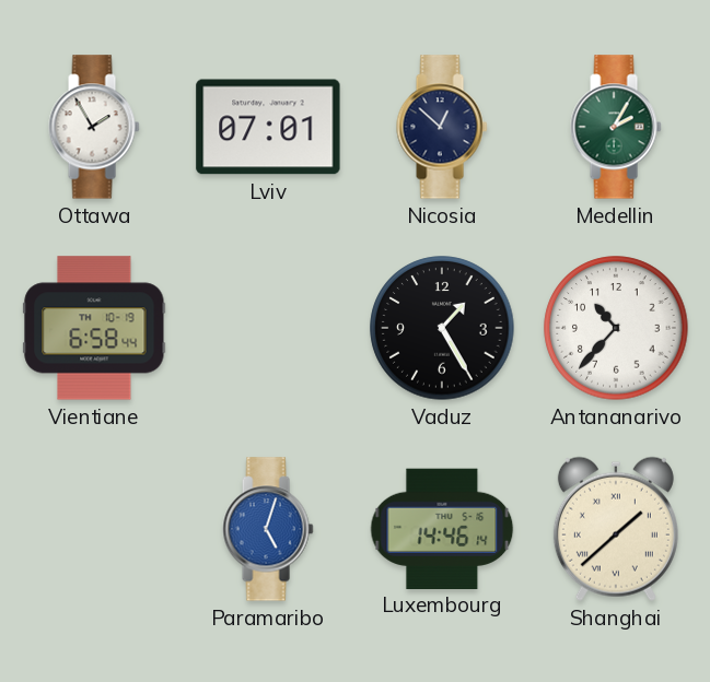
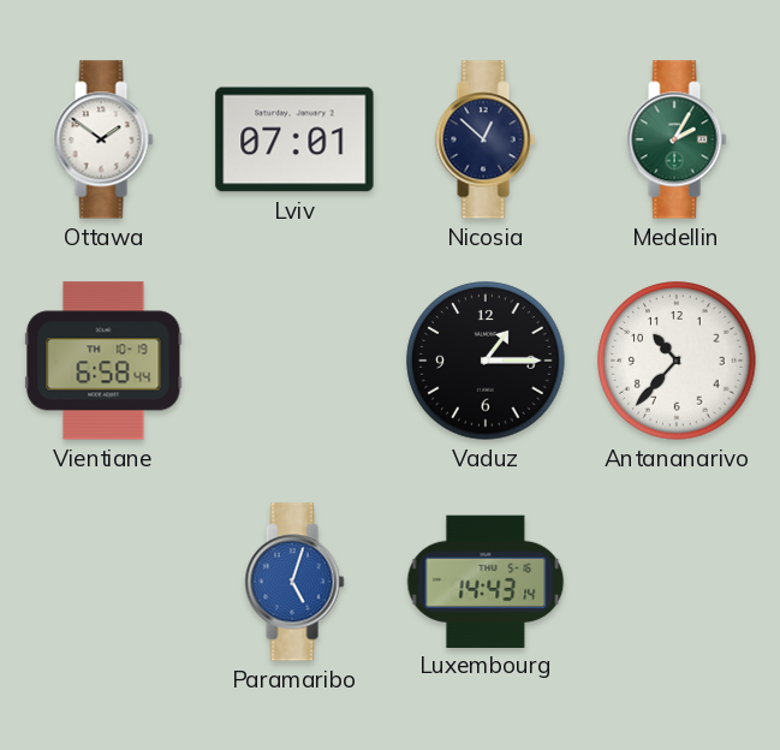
Ottawa: 1:55 -> 1:51 (103, 139)
Vaduz: 1:25 -> 1:15 (486, 361)
Luxembourg: 14:46 -> 14:43 (486, 581)
Shanghai: 1:38 -> none (616, 529)
